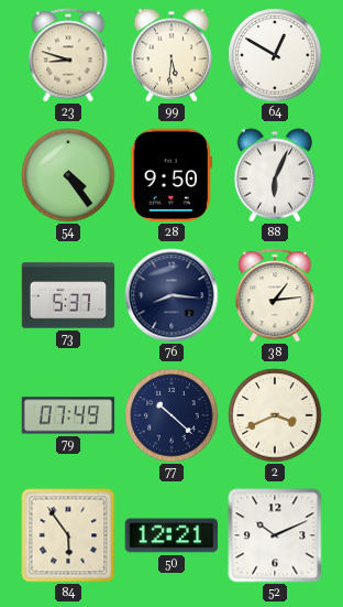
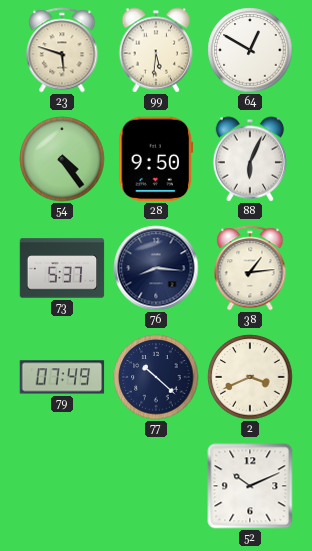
23: 8:48 -> 5:48 (62, 50)
84: 5:54 -> none (68, 535)
50: 12:21 -> none (171, 535)
